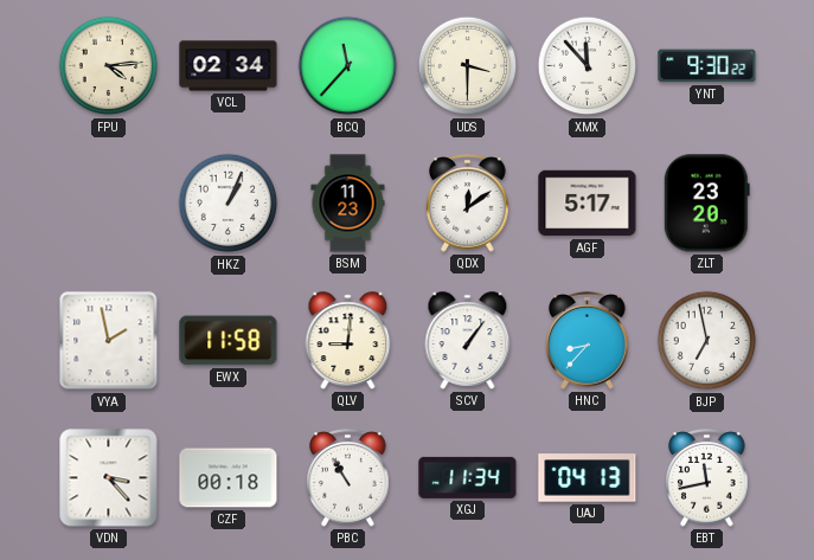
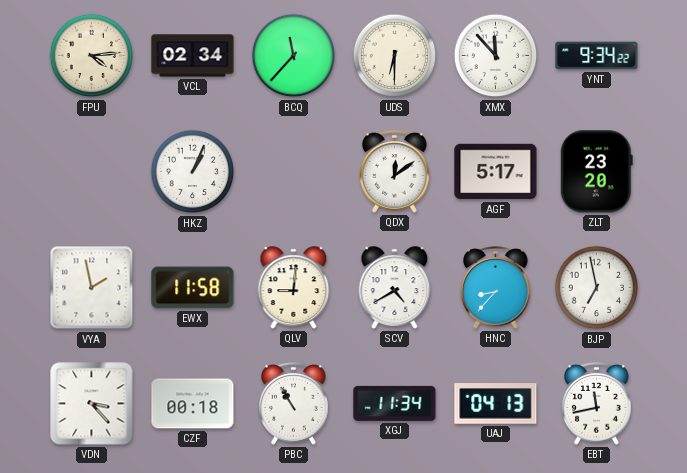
UDS: 3:30 -> 6:30 (395, 56)
YNT: 9:30 -> 9:34 (597, 56)
BSM: 11:23 -> none (348, 204)
SCV: 1:06 -> 4:40 (395, 288)
